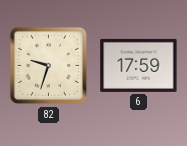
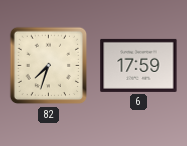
82: 9:33 -> 7:33 (49, 66)
